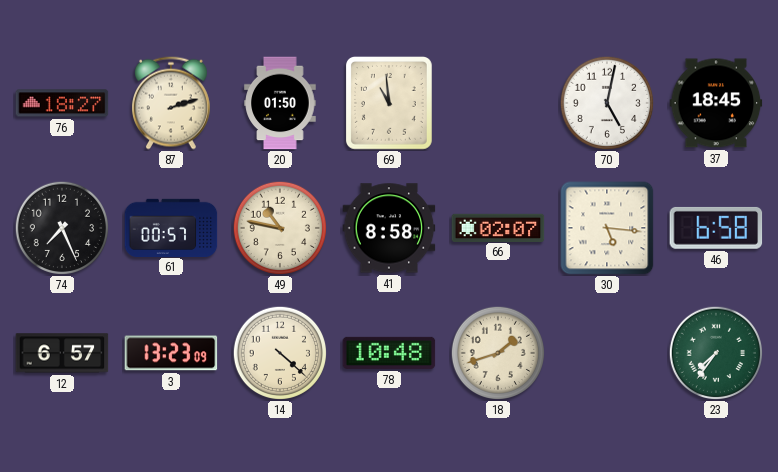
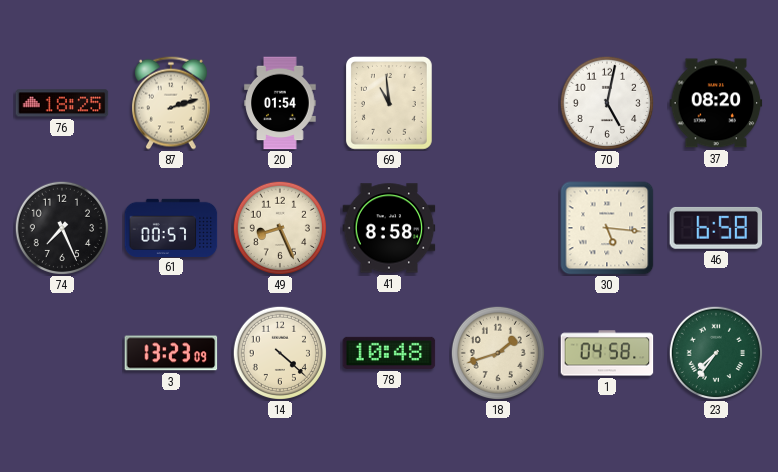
76: 18:27 -> 18:25 (62, 103)
20: 01:50 -> 01:54 (280, 103)
37: 18:45 -> 08:20 (716, 103)
49: 10:47 -> 8:26 (279, 227)
66: 02:07 -> none (498, 227)
12: 6:57 -> none (62, 353)
1: none -> 04:58 (607, 353)
